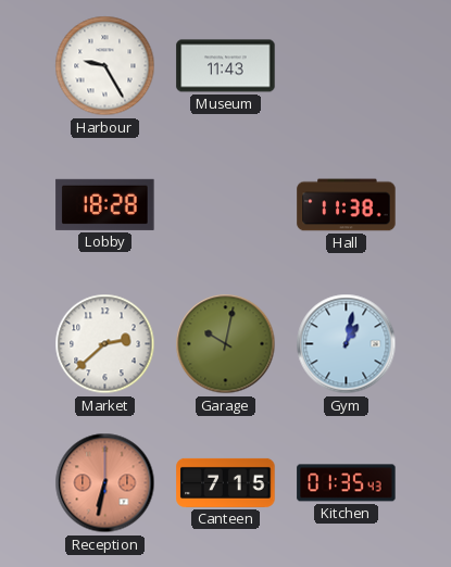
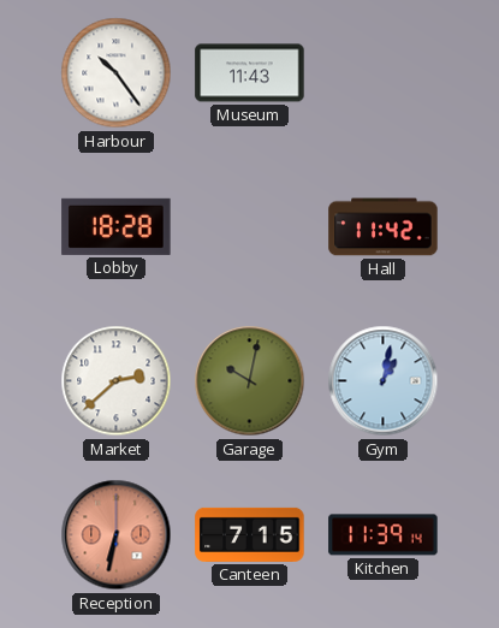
Harbour: 9:25 -> 10:24 (117, 73)
Hall: 11:38 -> 11:42 (384, 227)
Kitchen: 01:35 -> 11:39 (384, 535)
